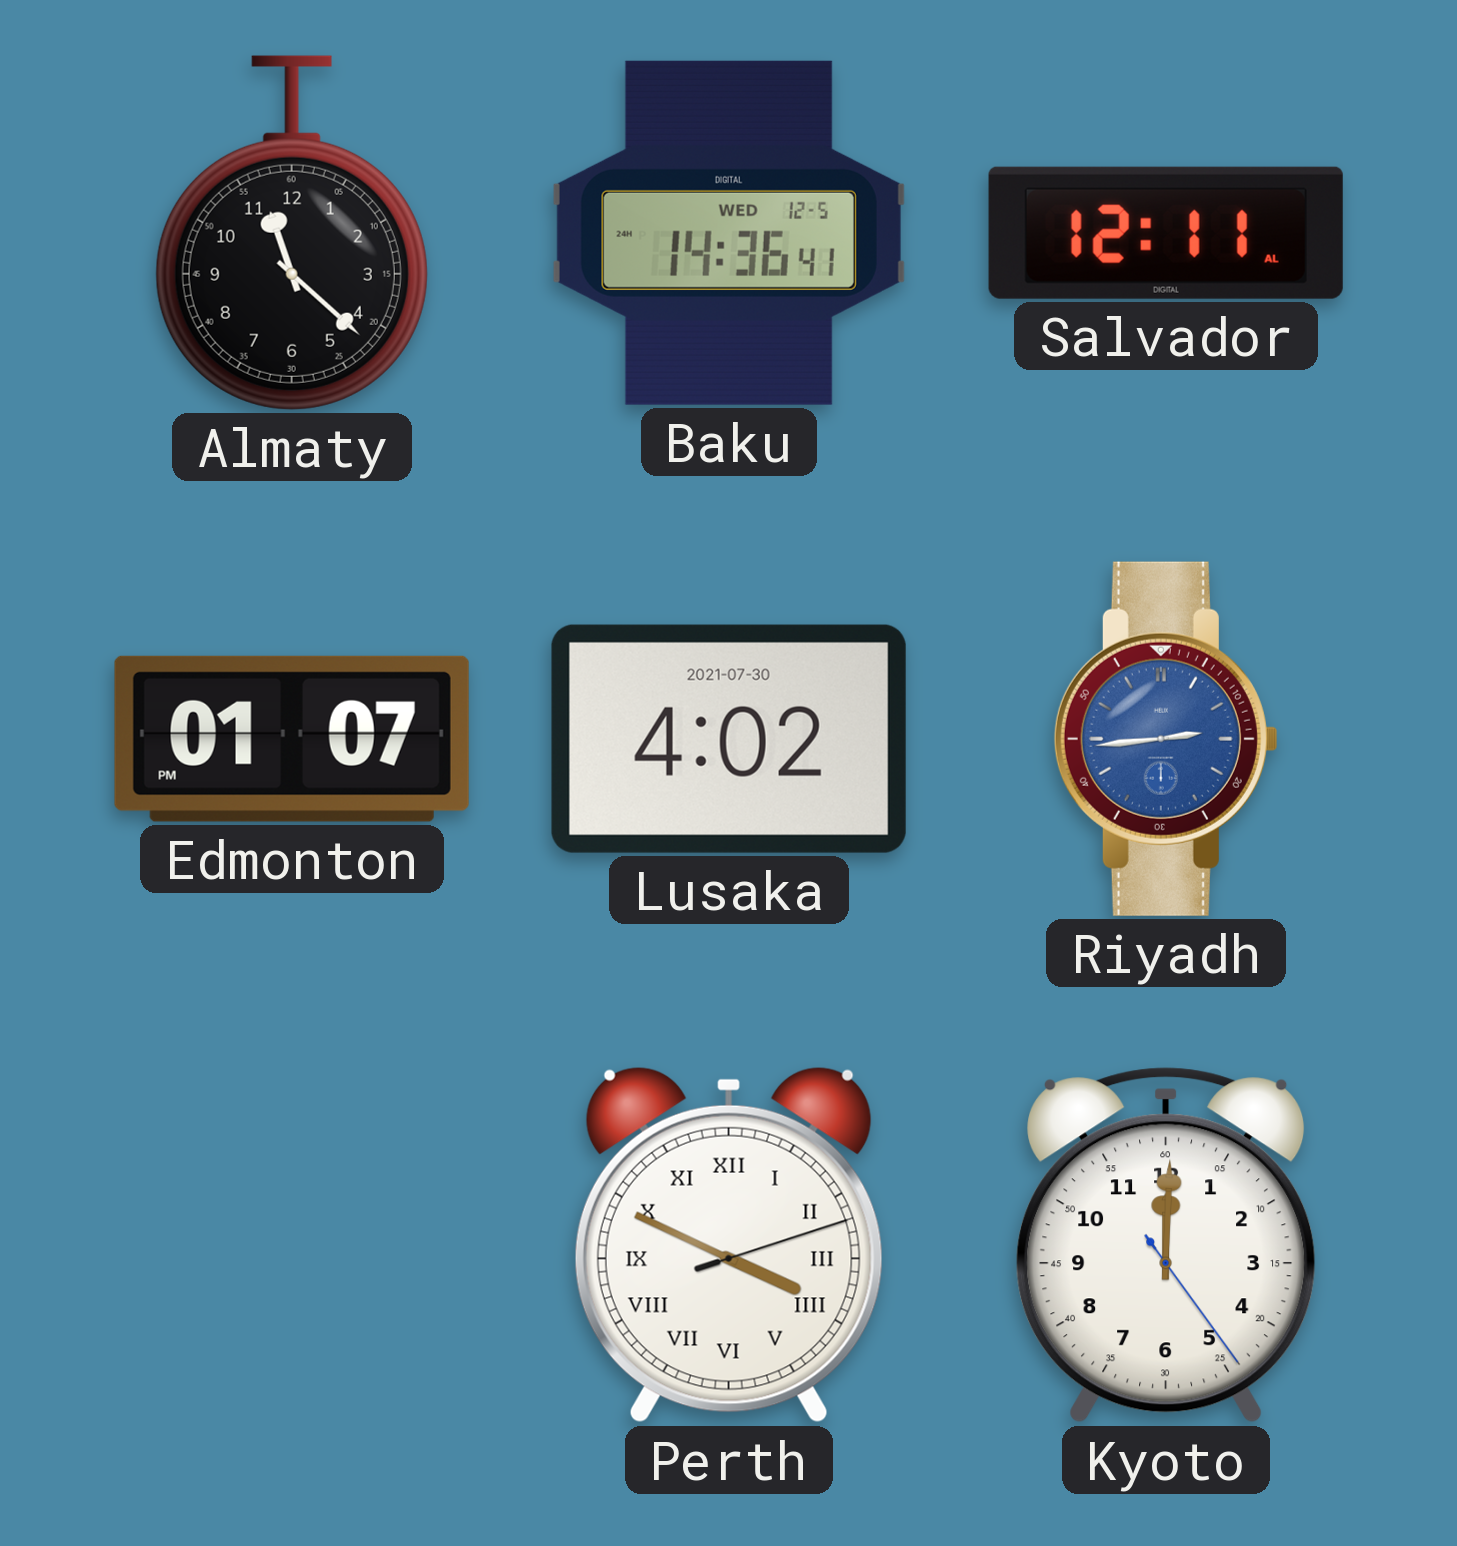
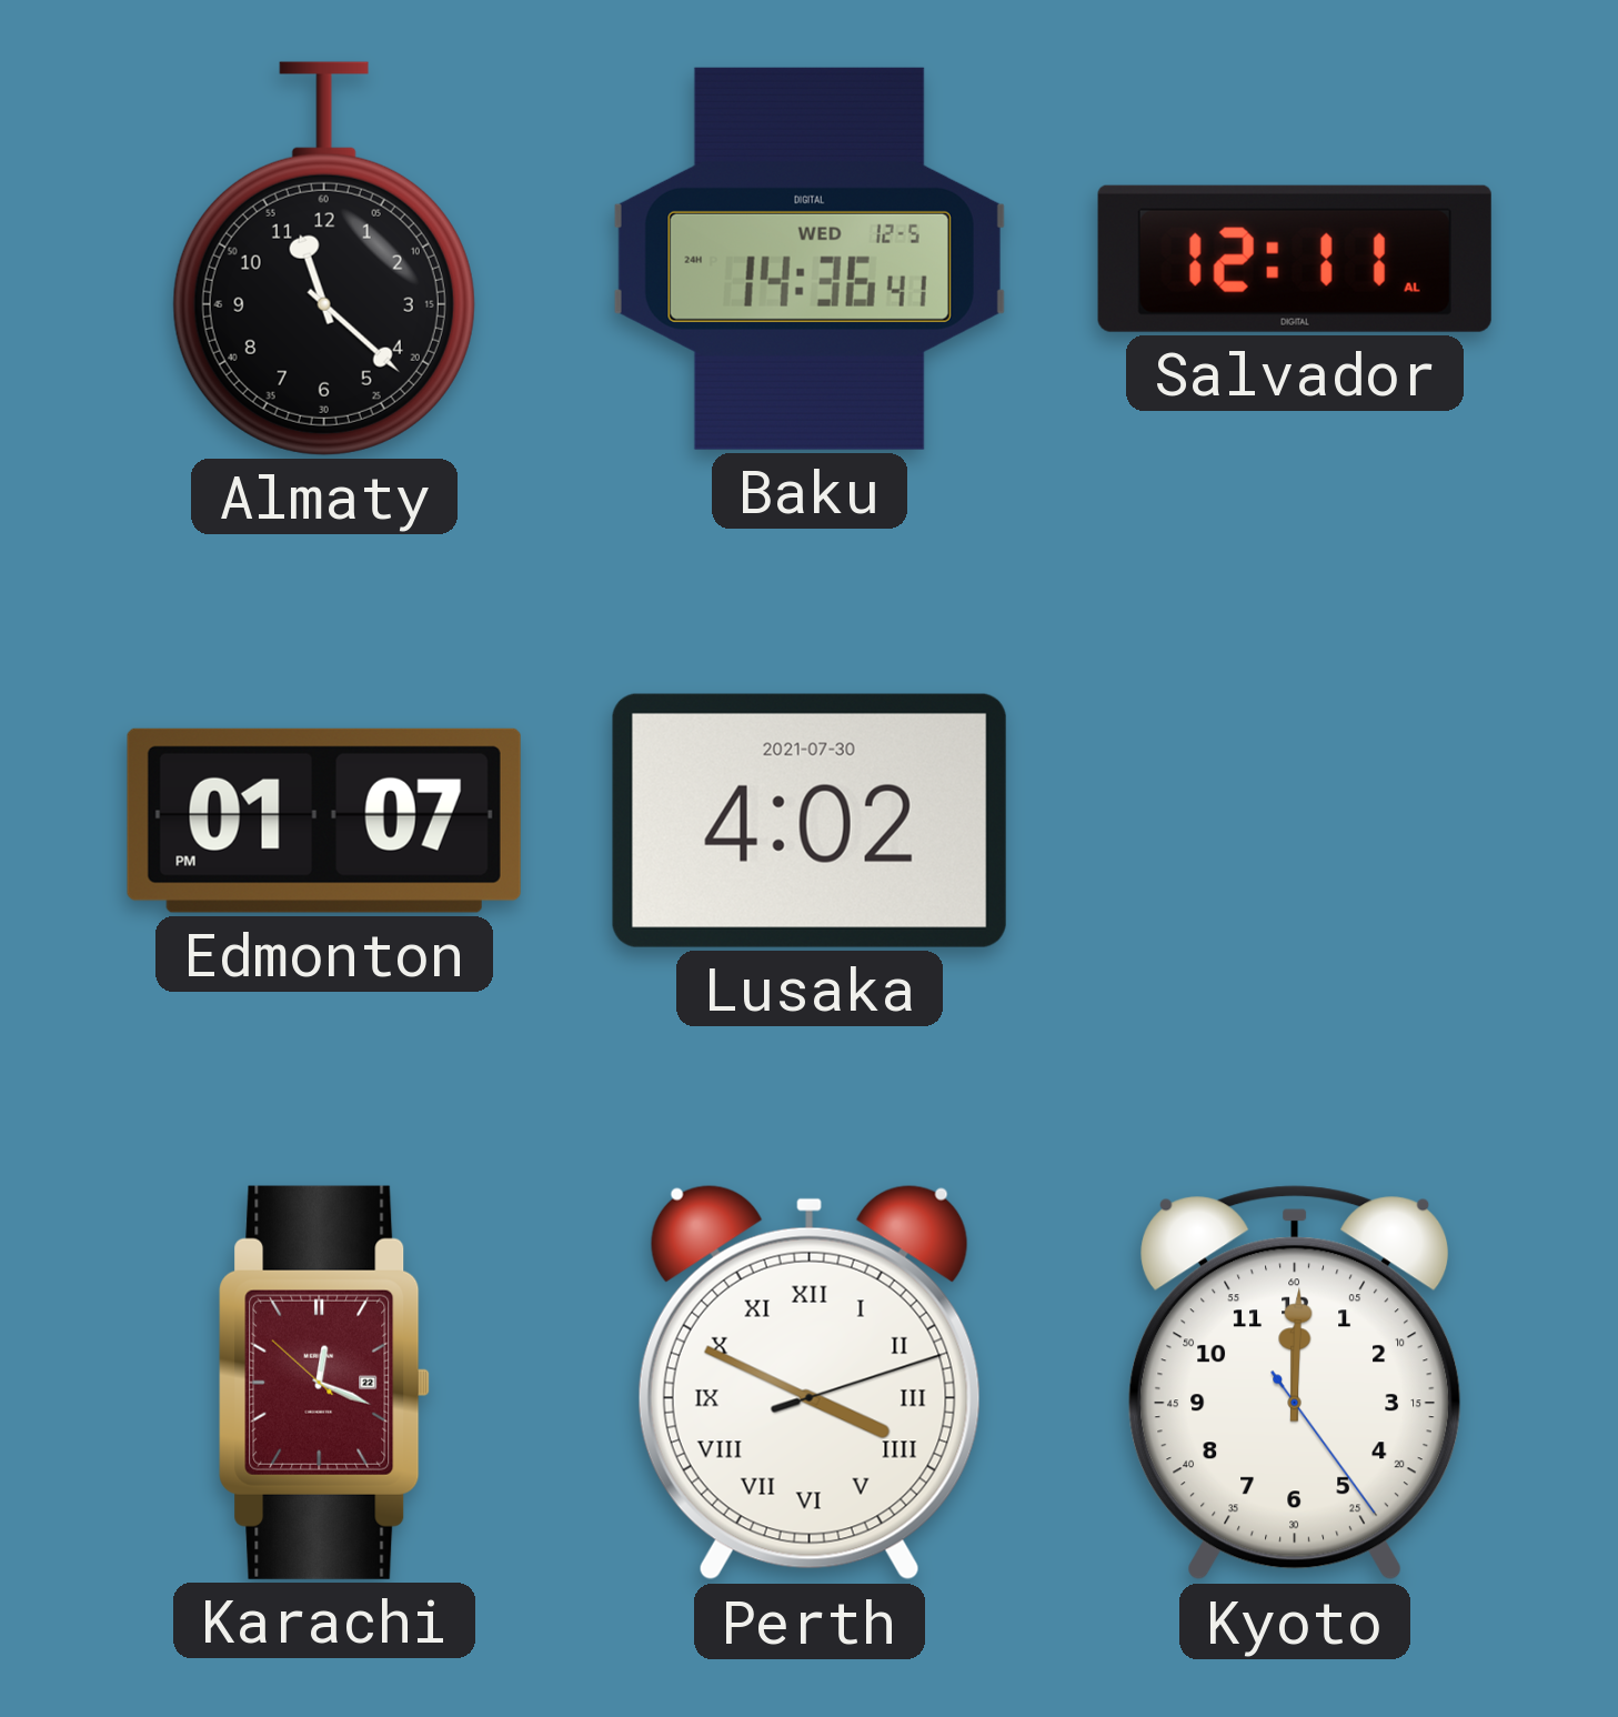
Riyadh: 2:44 -> none (1166, 739)
Karachi: none -> 12:18 (324, 1383)
